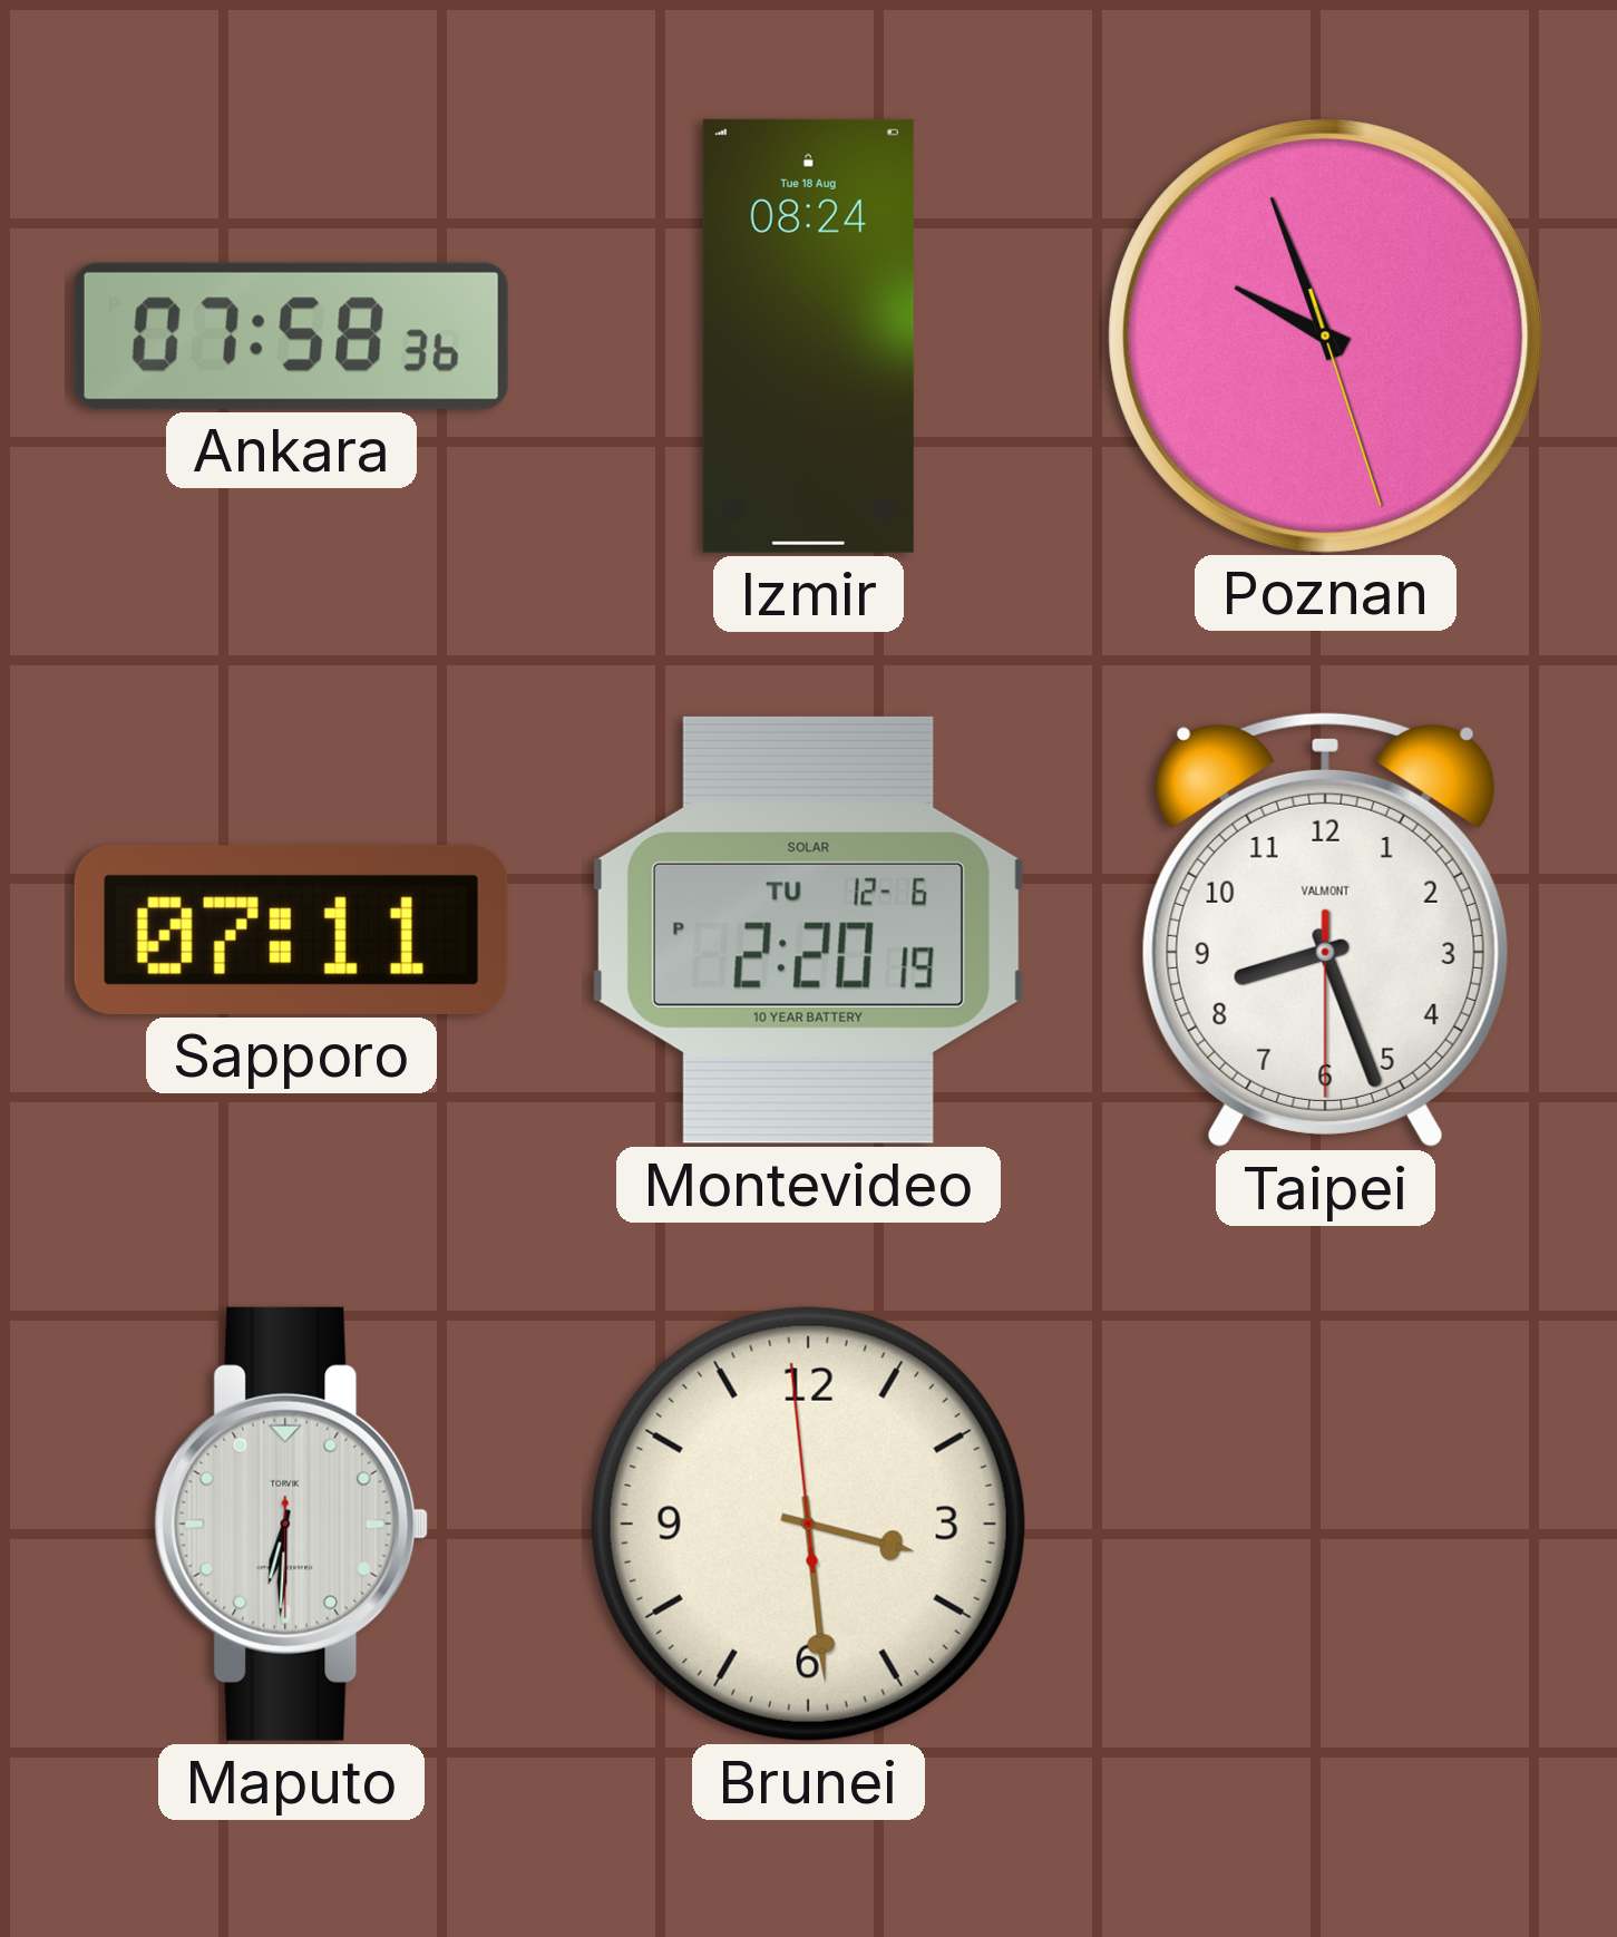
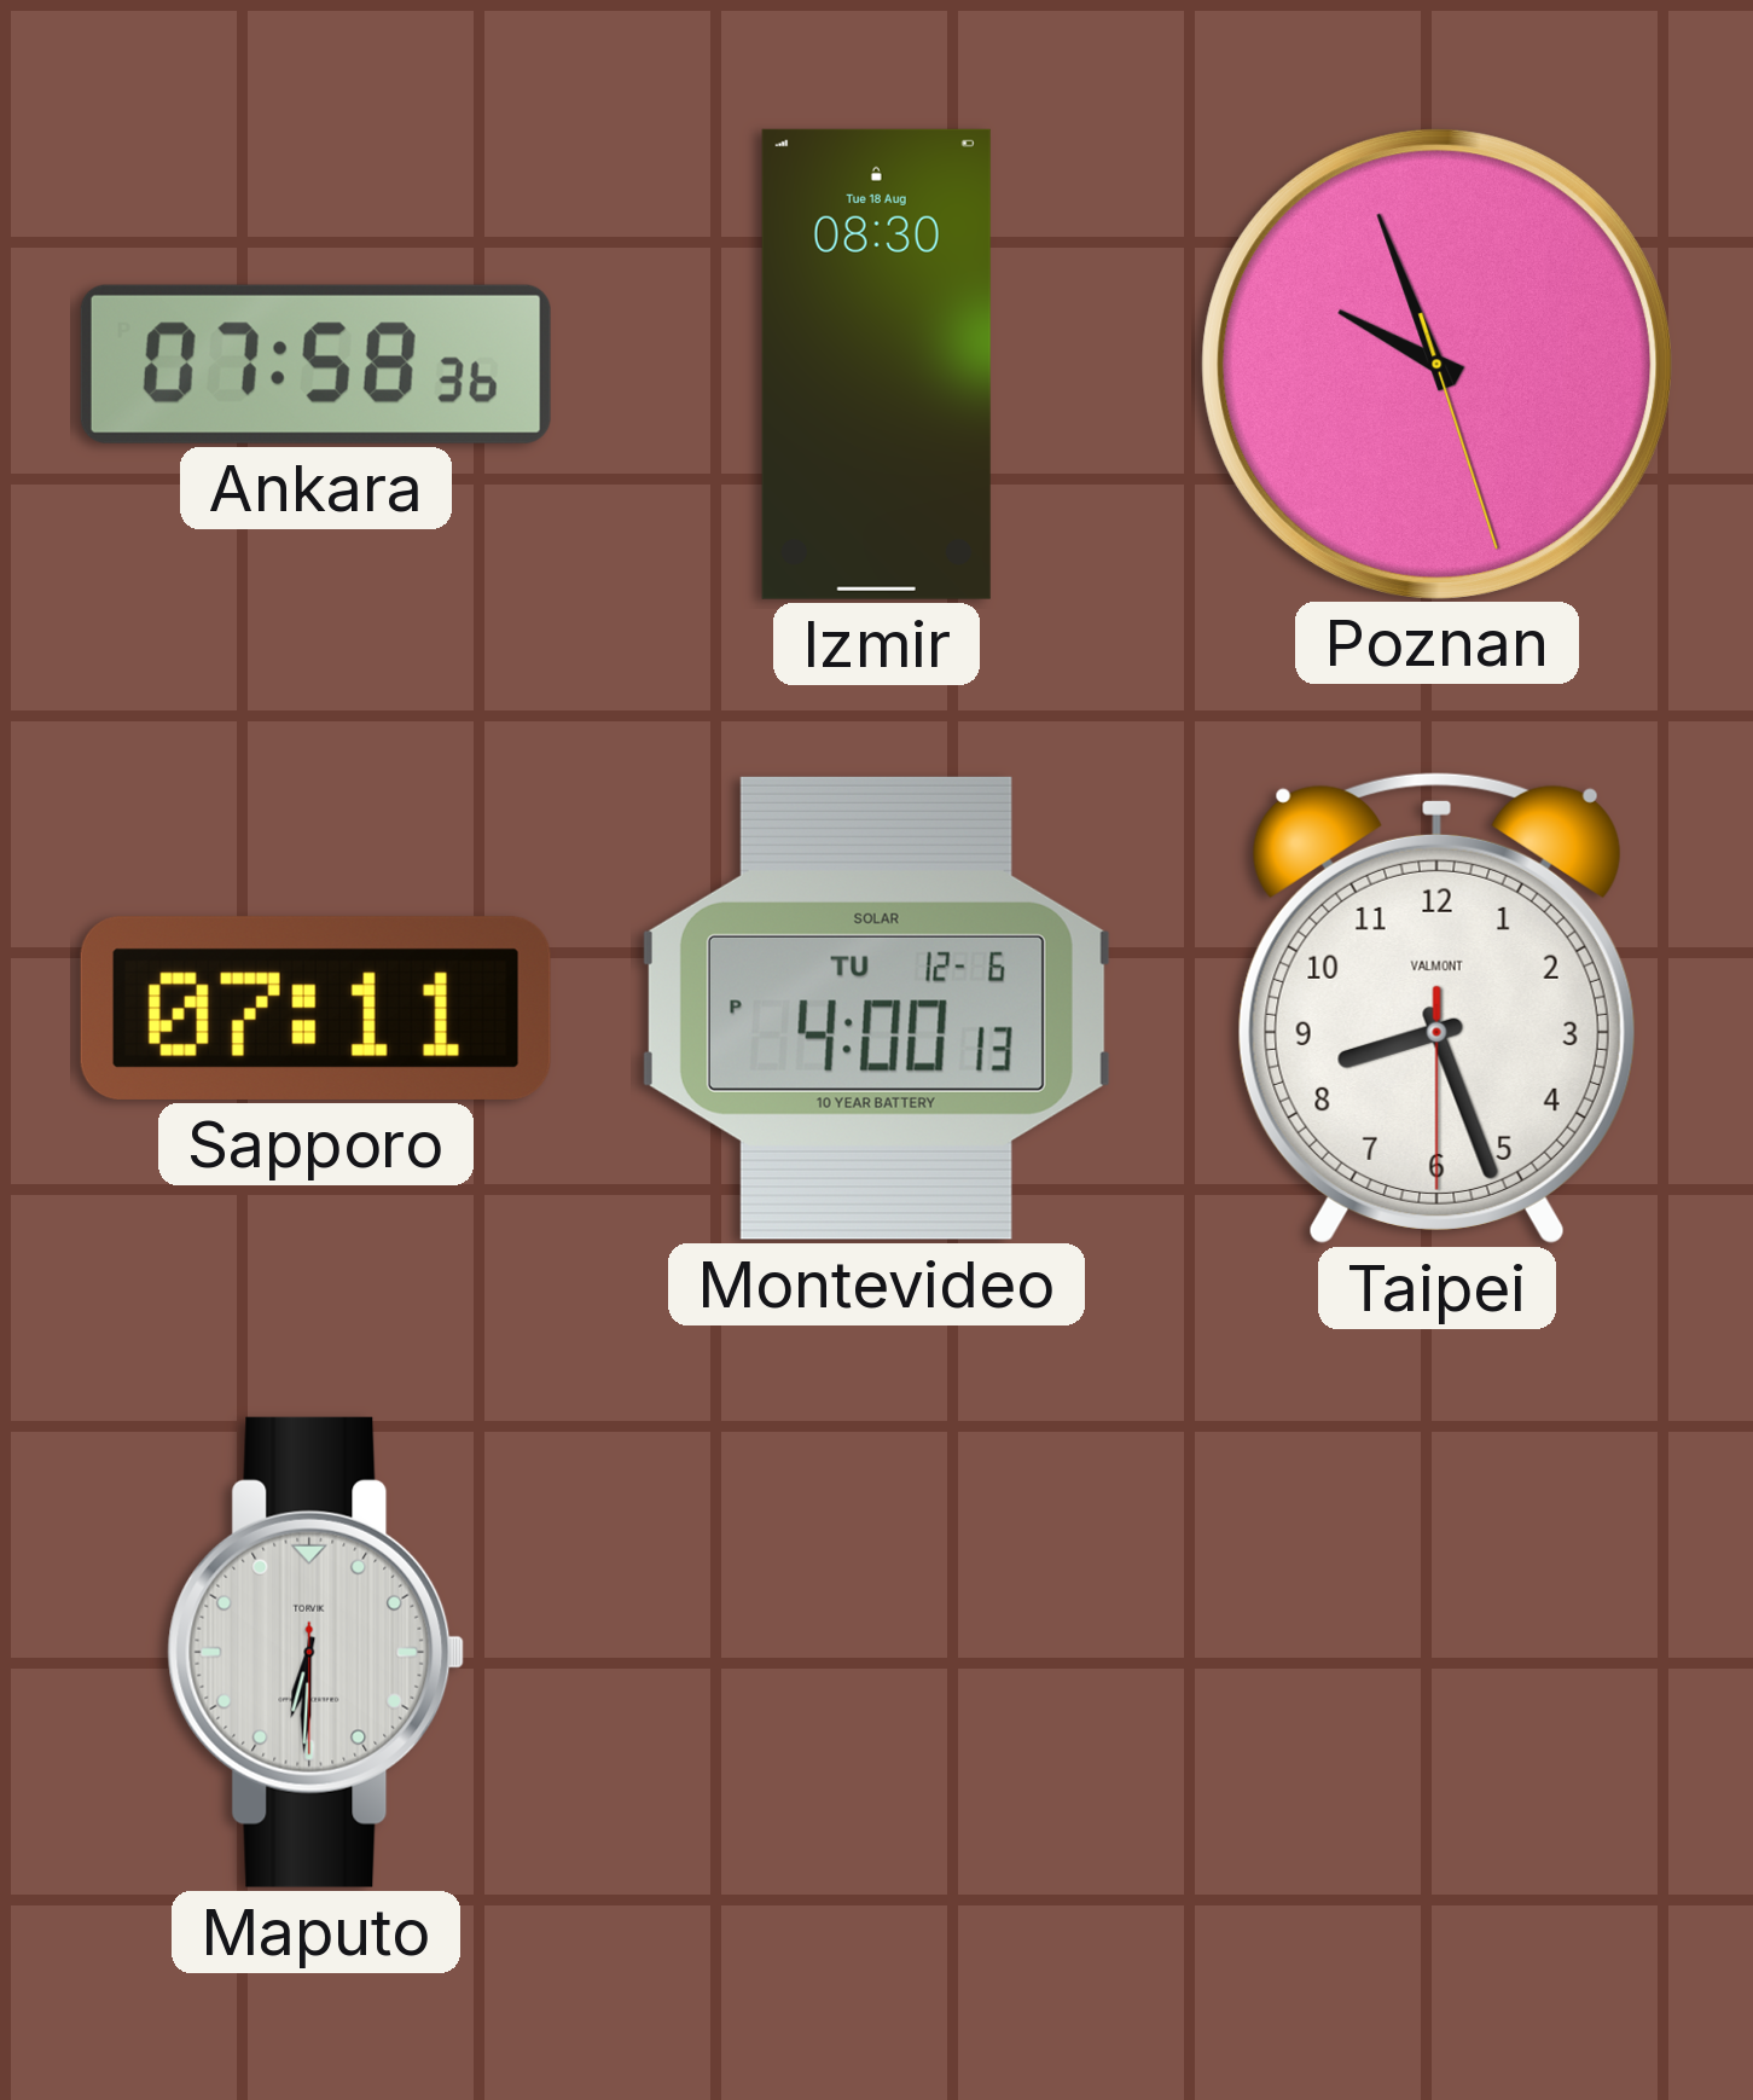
Izmir: 08:24 -> 08:30 (876, 364)
Montevideo: 2:20 -> 4:00 (876, 1008)
Brunei: 3:28 -> none (808, 1524)
